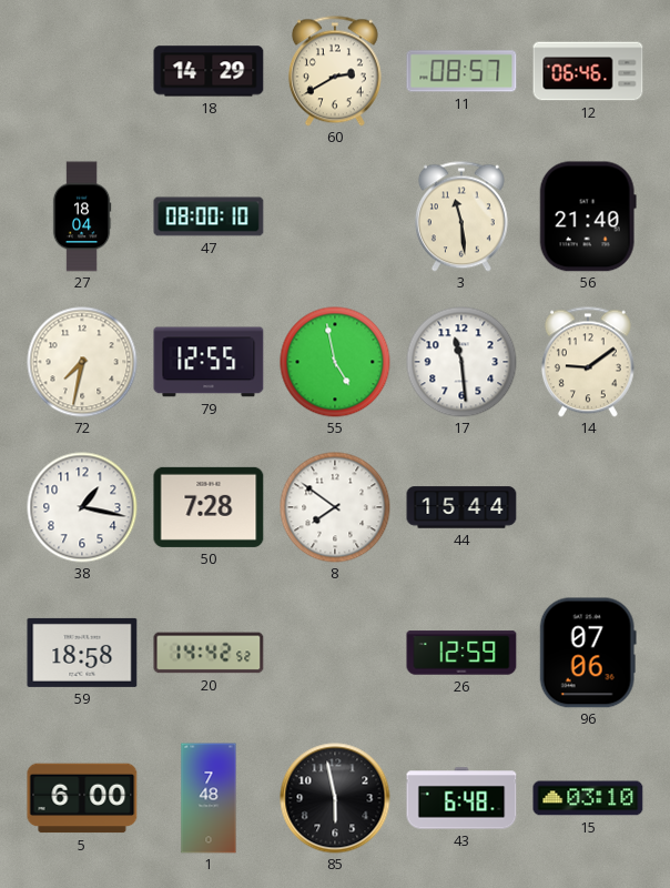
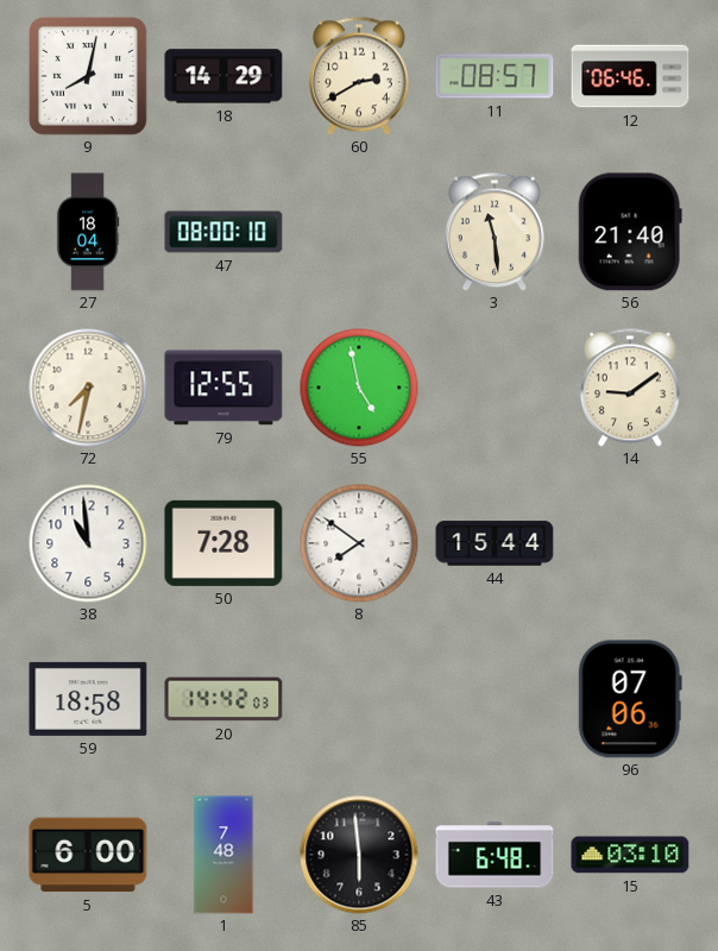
9: none -> 8:02 (89, 77)
17: 11:29 -> none (461, 362)
38: 1:17 -> 10:59 (88, 543)
20: 14:42:52 -> 14:42:03 (223, 699)
26: 12:59 -> none (461, 653)
85: 5:58 -> 5:59 (359, 855)
